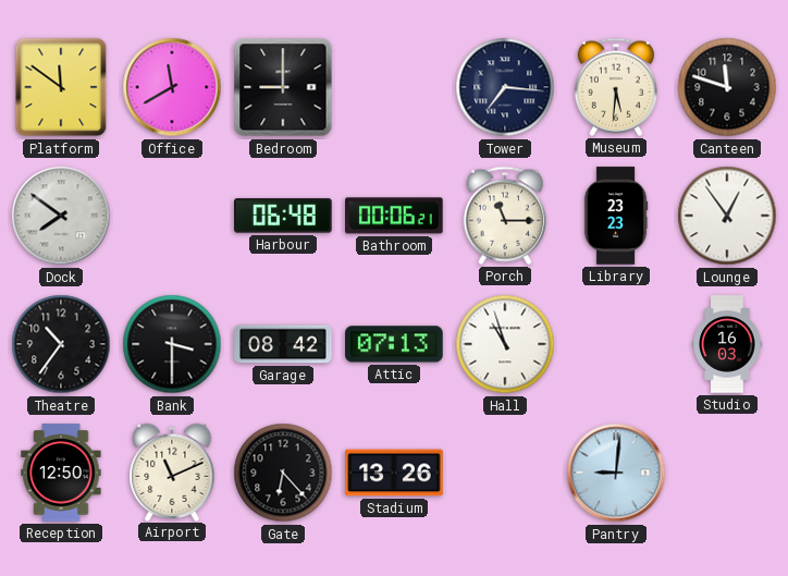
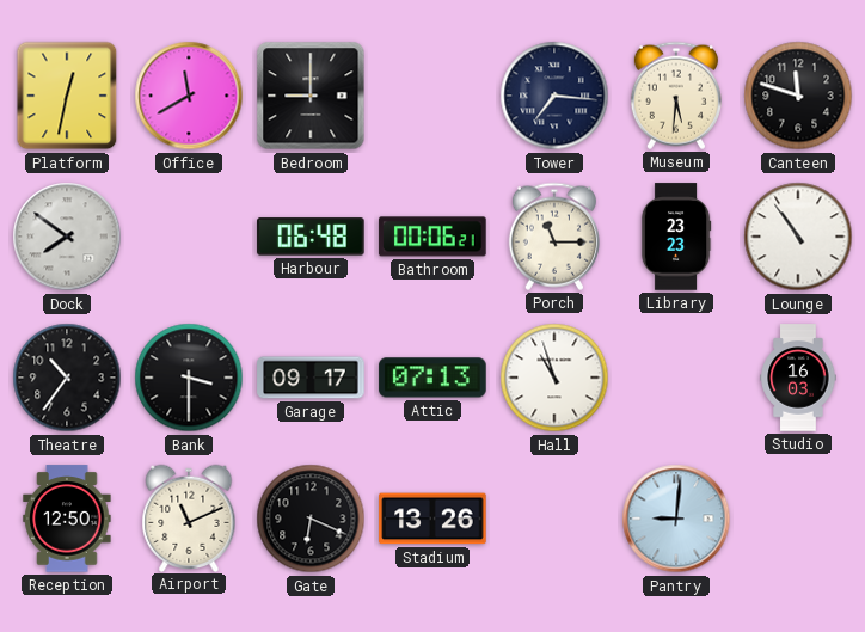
Platform: 11:51 -> 12:32 (67, 96)
Lounge: 12:54 -> 10:54 (798, 237)
Garage: 08:42 -> 09:17 (311, 378)
Gate: 6:23 -> 6:19 (311, 519)
